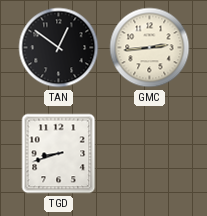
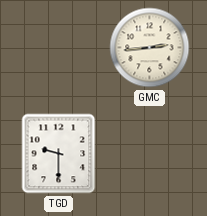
TAN: 12:51 -> none (59, 48)
TGD: 8:42 -> 9:30 (59, 154)
